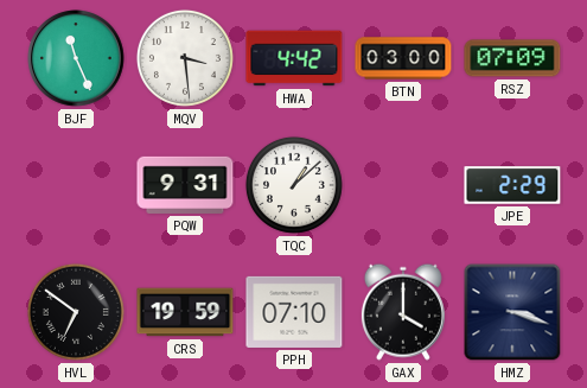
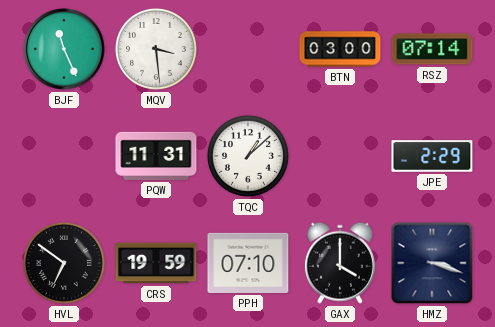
HWA: 4:42 -> none (294, 58)
RSZ: 07:09 -> 07:14 (432, 49)
PQW: 9:31 -> 11:31 (156, 156)
